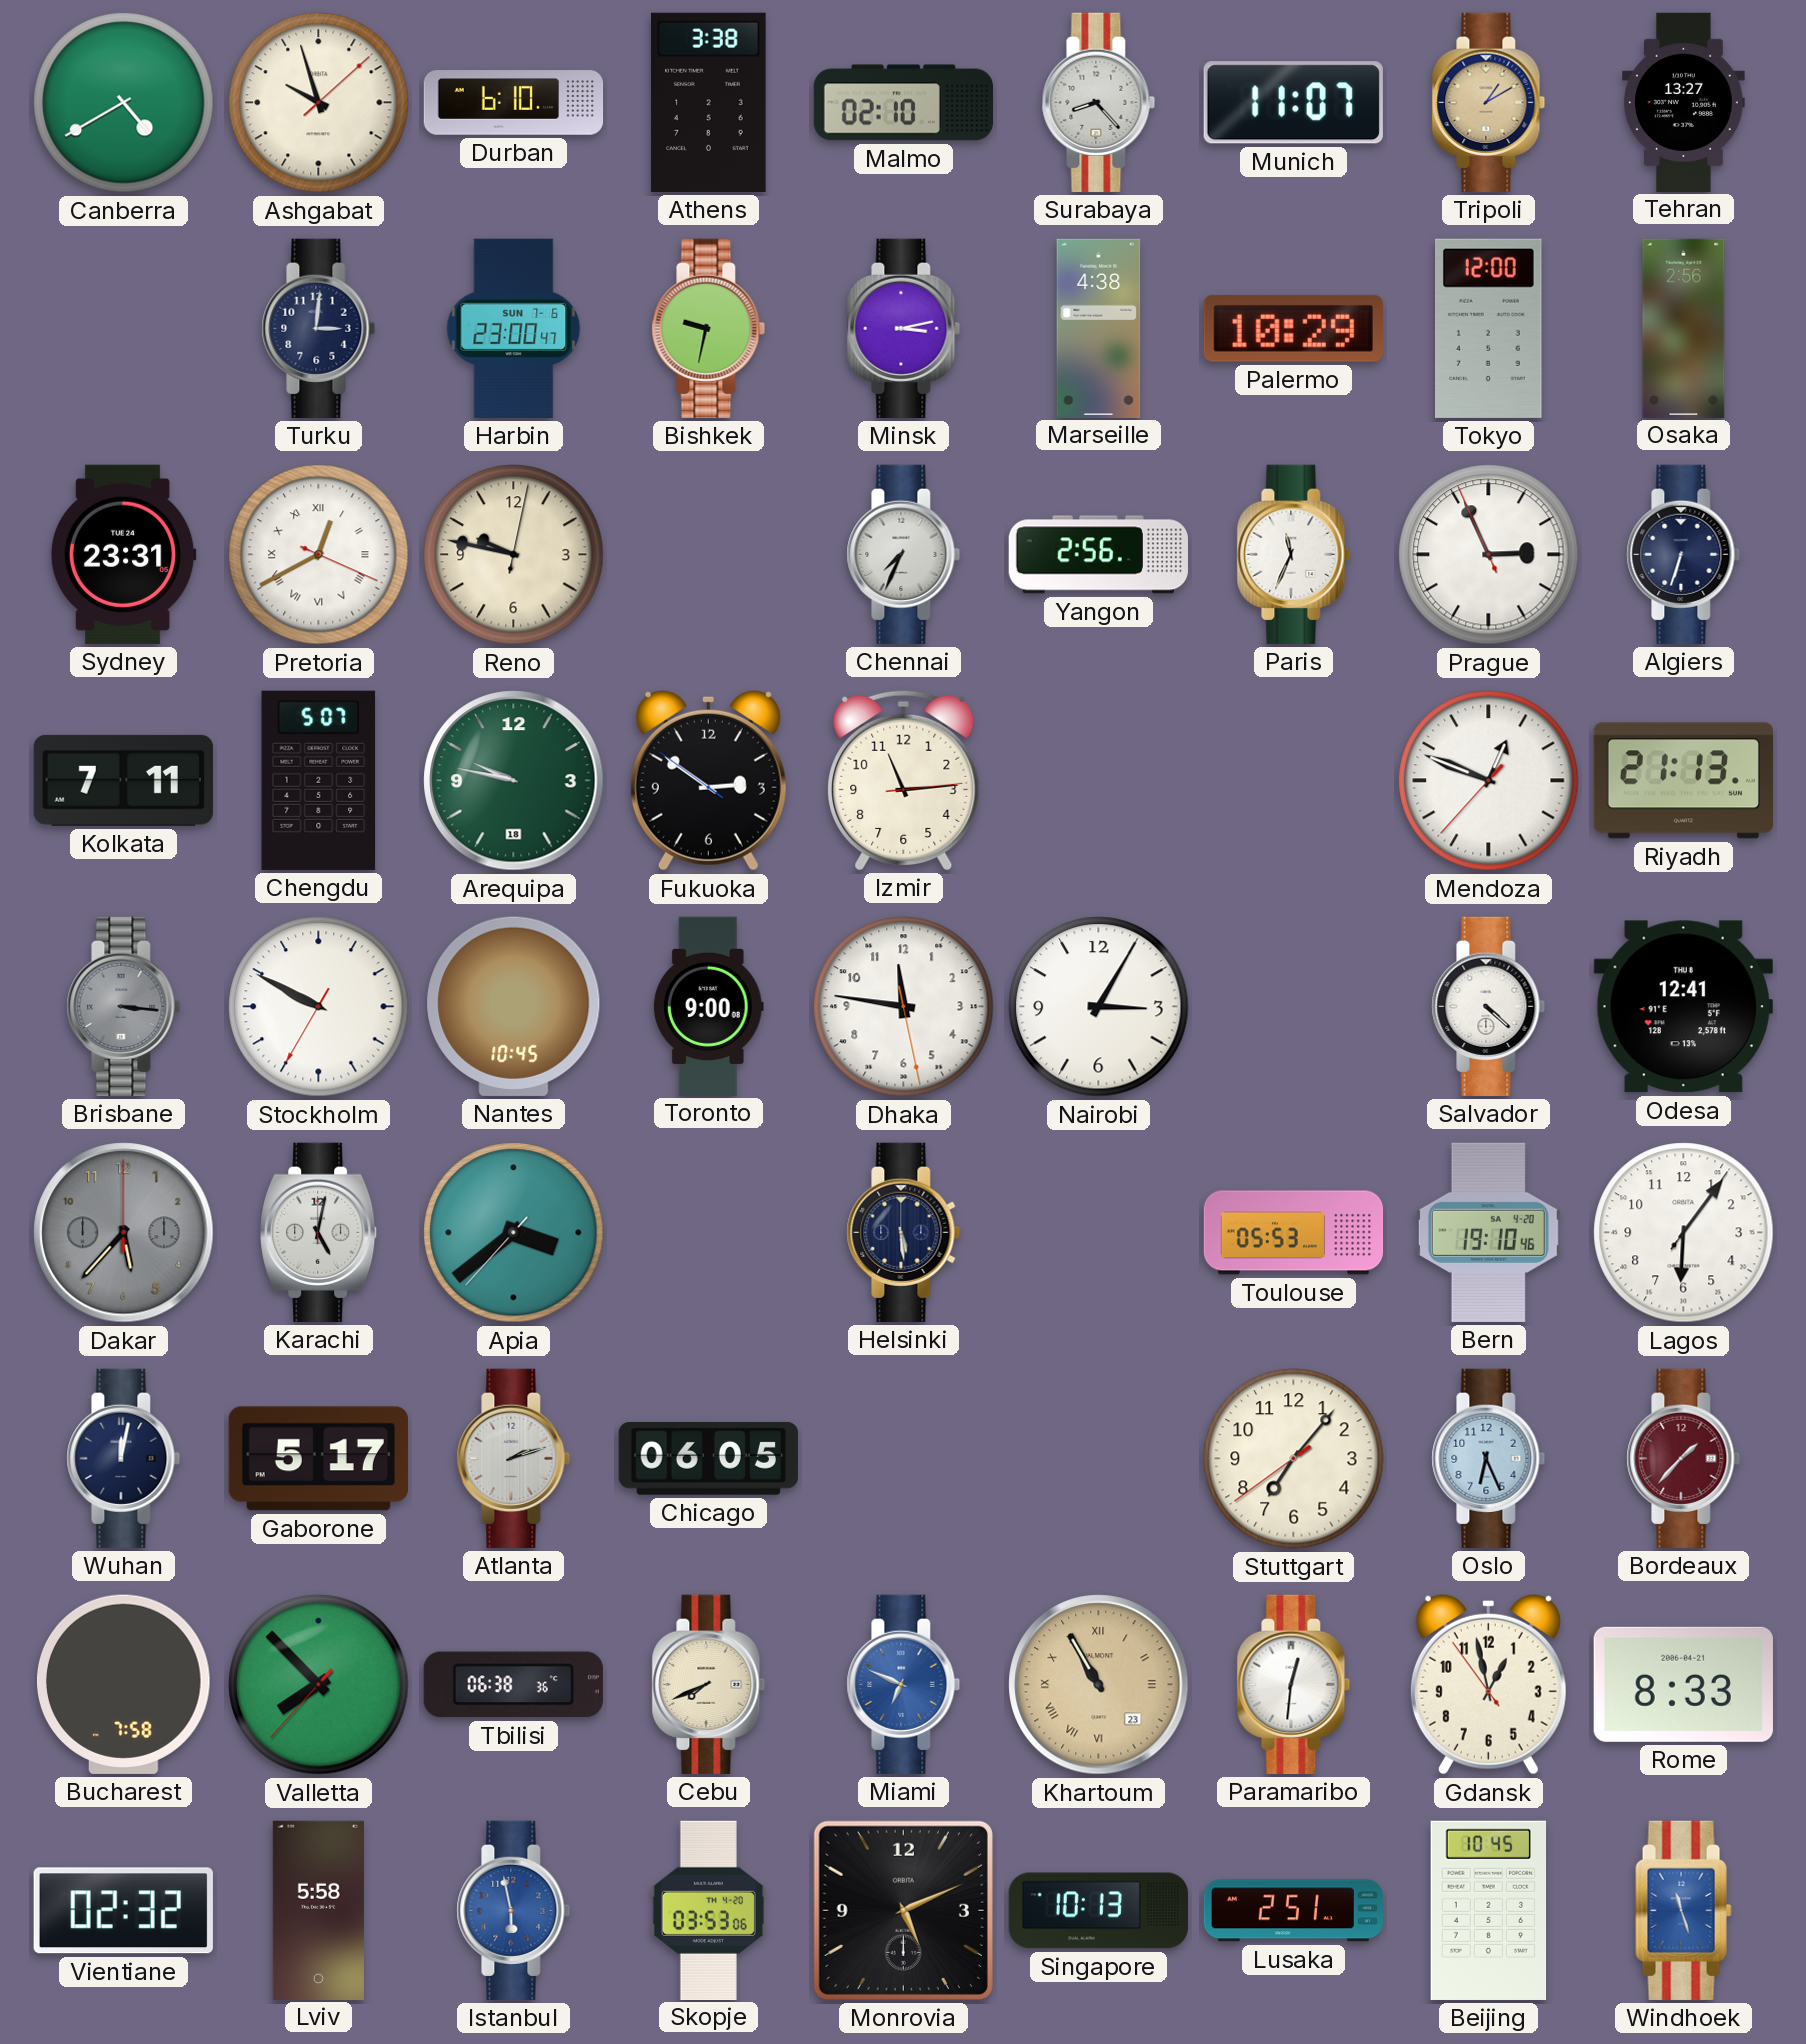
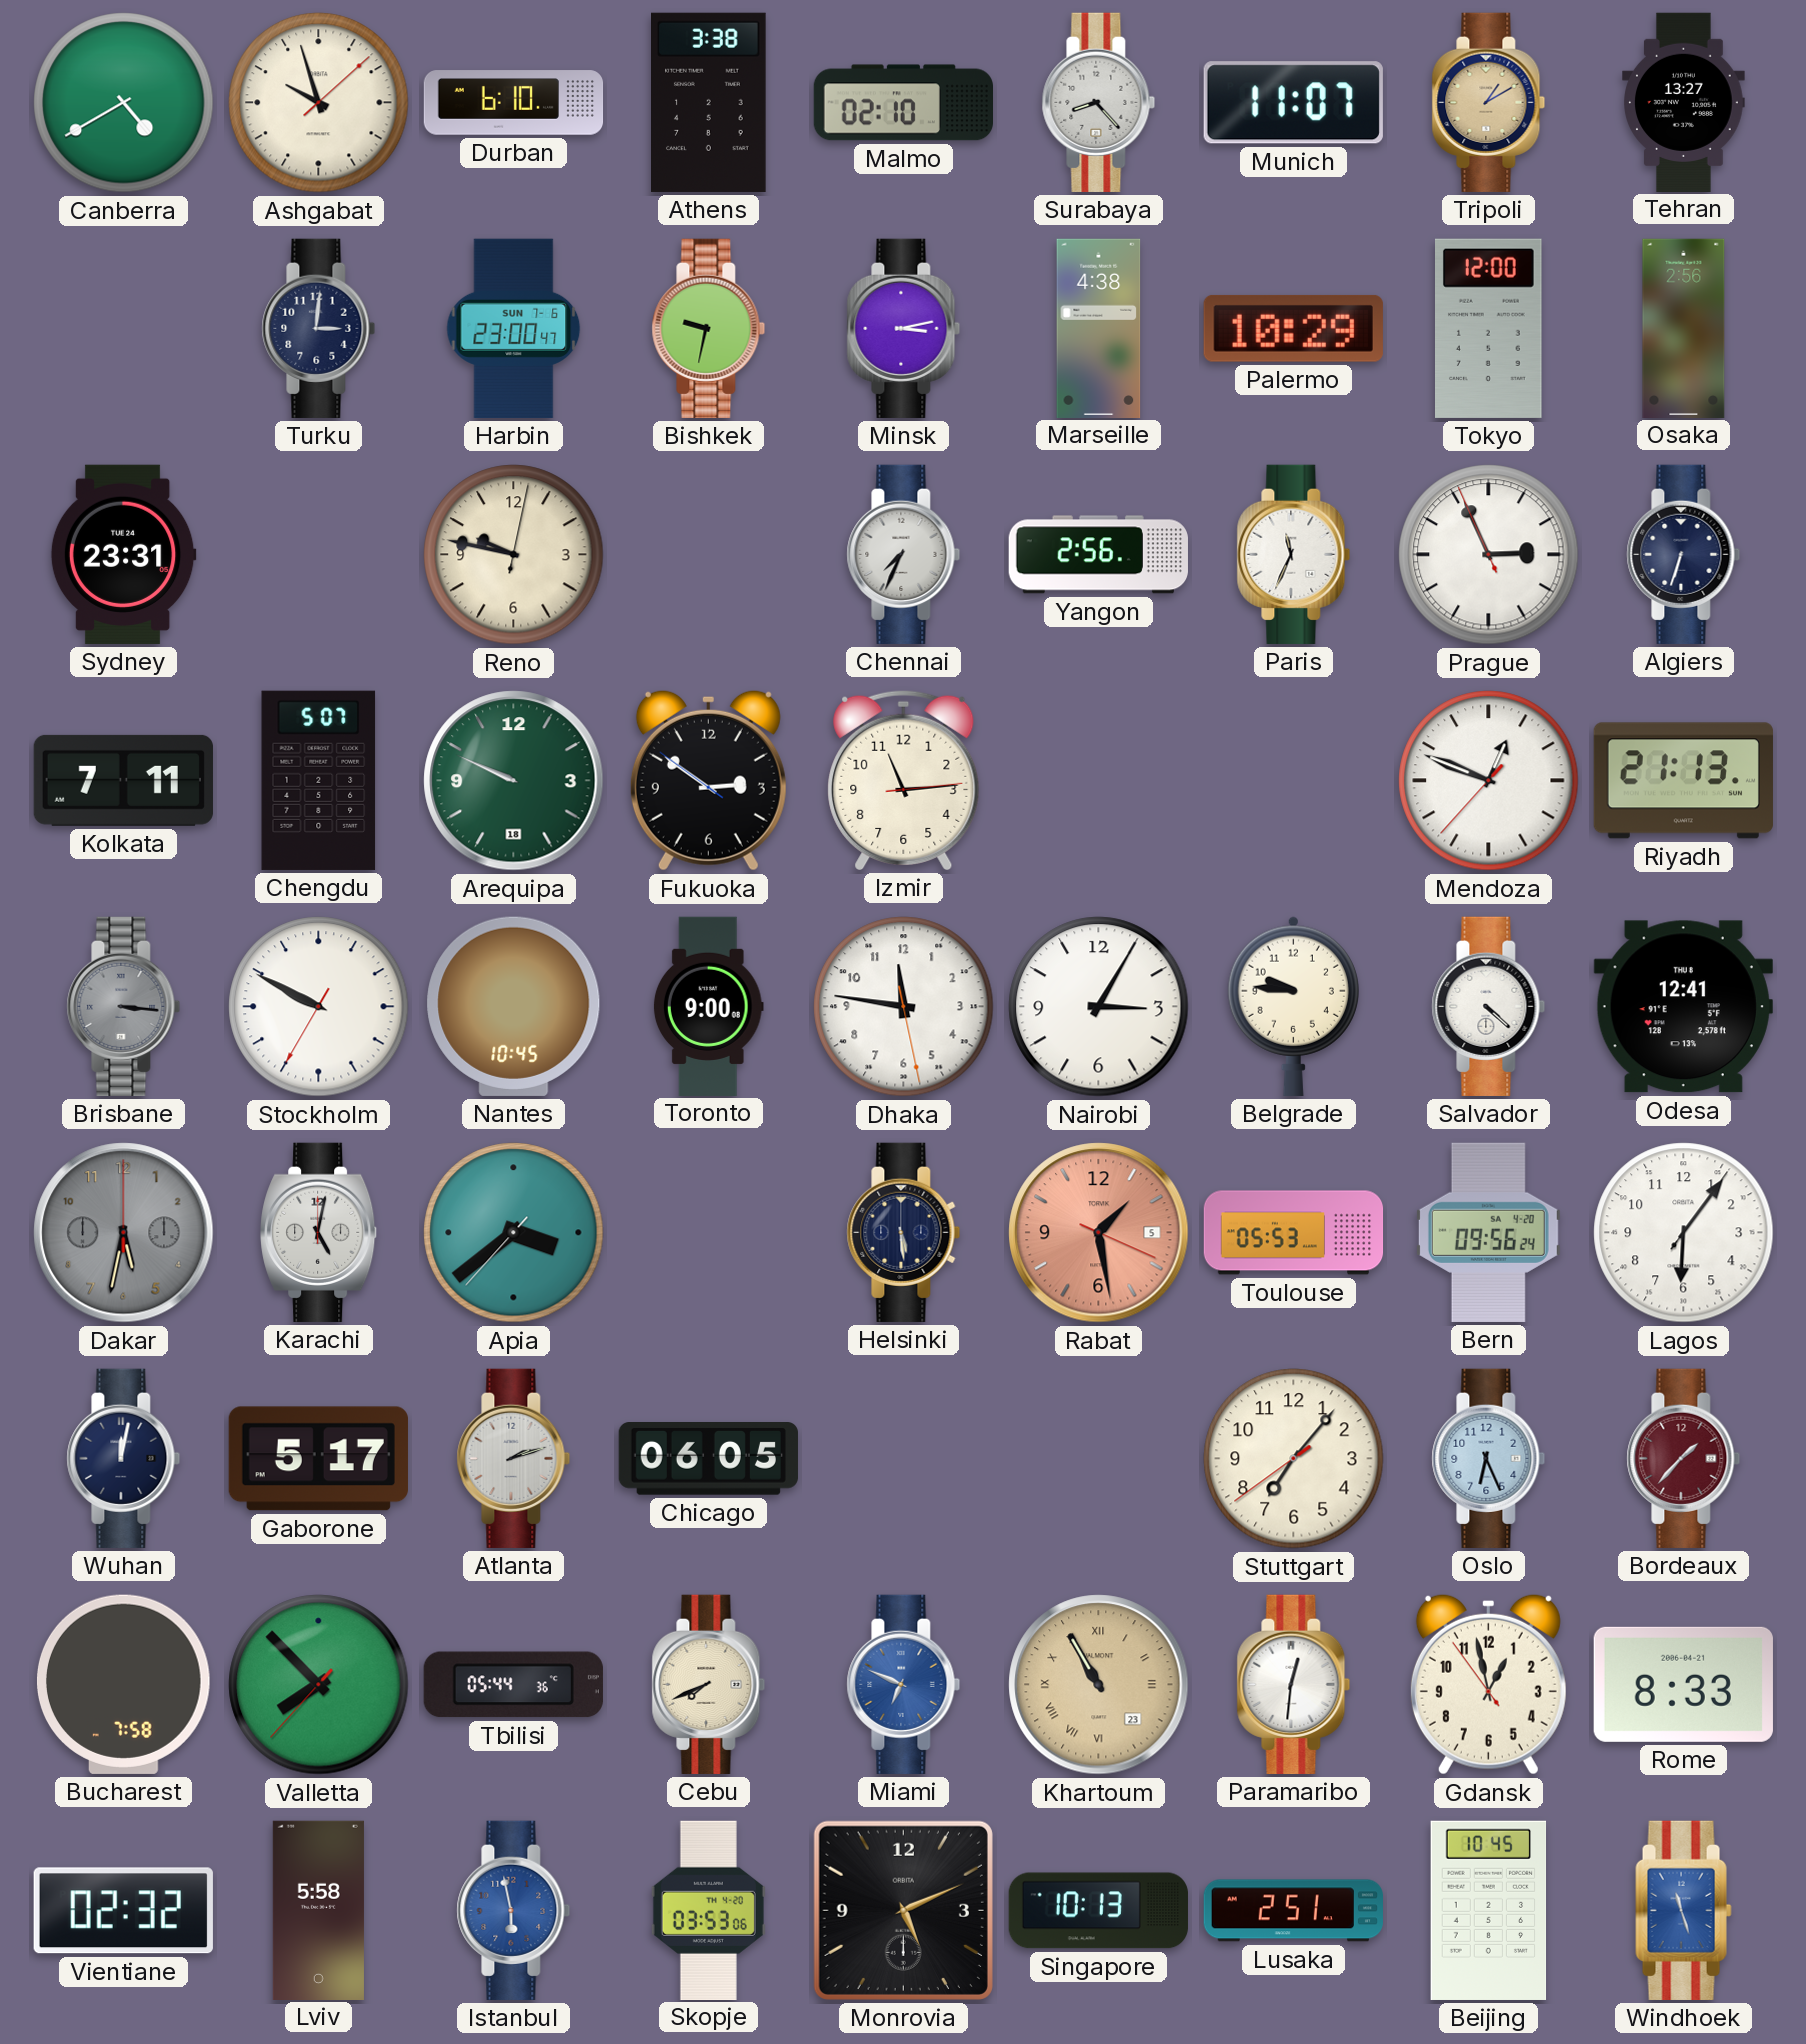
Pretoria: 12:40 -> none (319, 555)
Arequipa: 9:47 -> 9:49 (514, 781)
Belgrade: none -> 9:46 (1293, 1006)
Dakar: 5:37 -> 5:32 (124, 1233)
Rabat: none -> 1:28 (1099, 1233)
Bern: 19:10 -> 09:56 (1488, 1232)
Tbilisi: 06:38 -> 05:44 (513, 1685)
